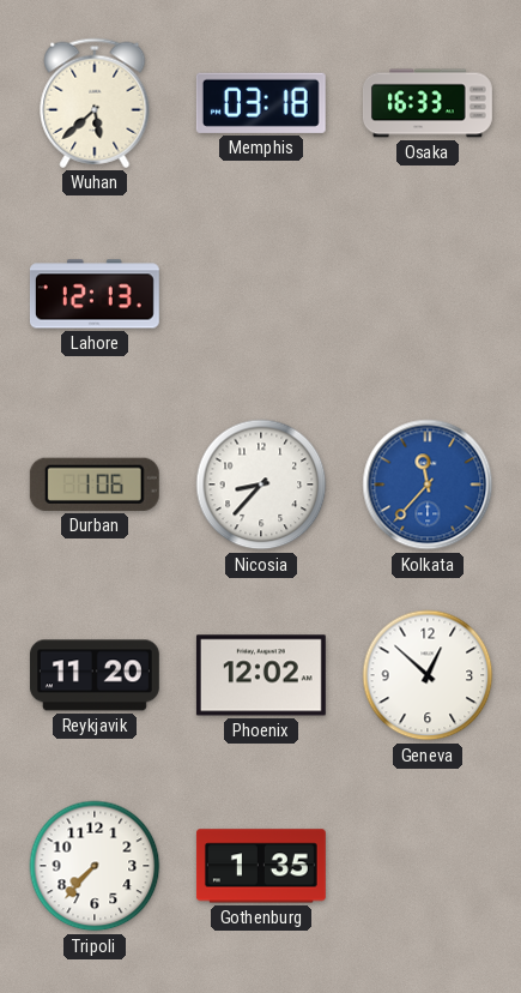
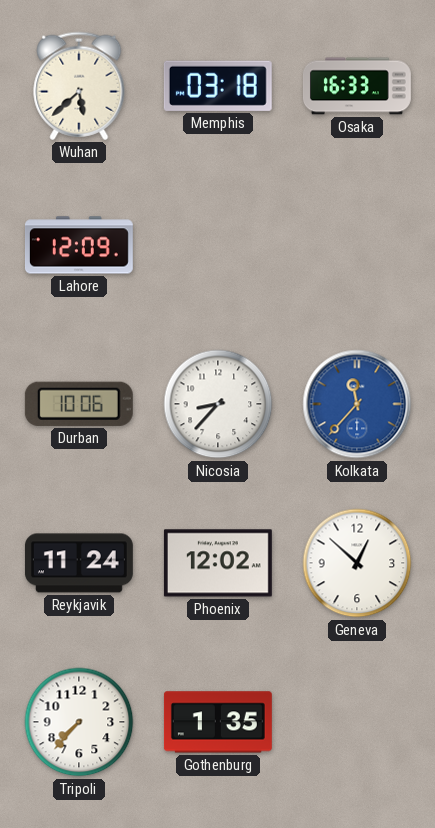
Lahore: 12:13 -> 12:09 (79, 245)
Durban: 1:06 -> 10:06 (79, 404)
Reykjavik: 11:20 -> 11:24 (79, 563)
